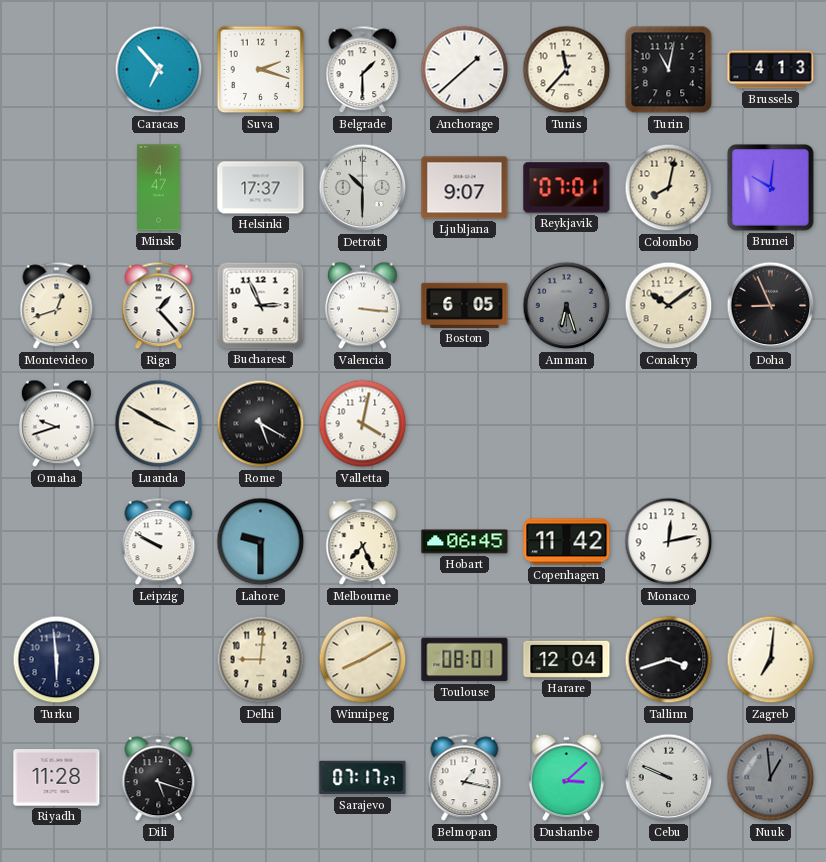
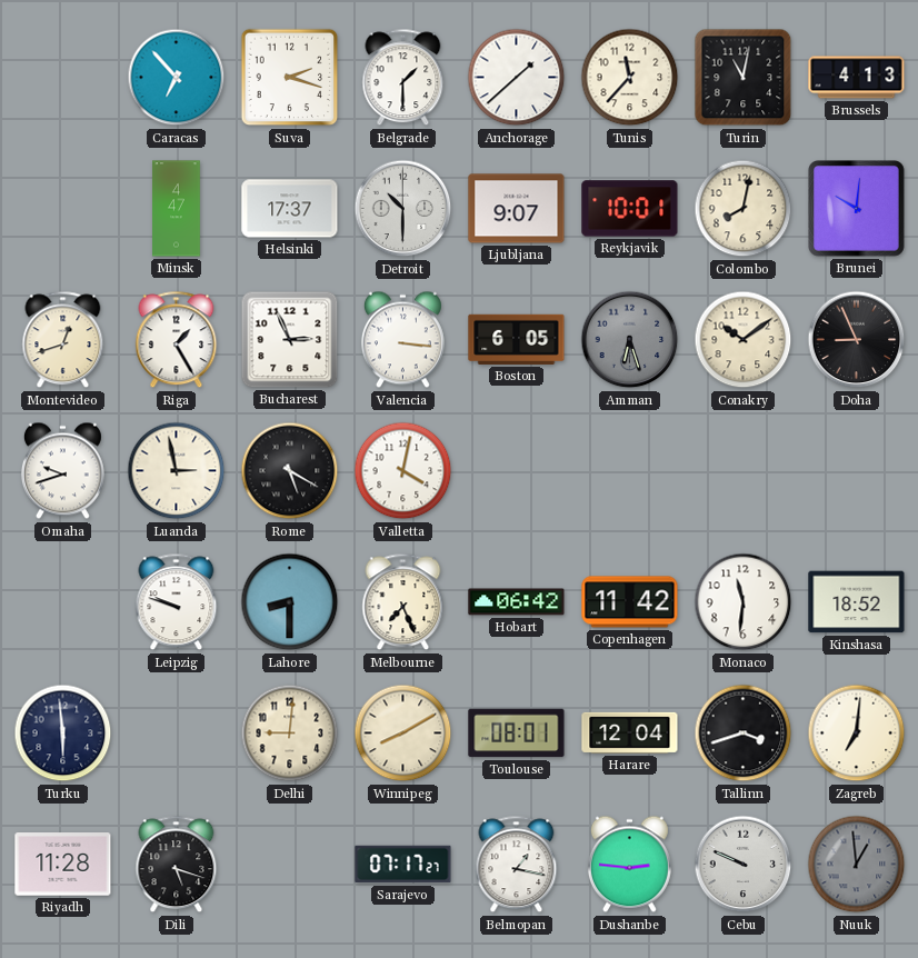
Reykjavik: 07:01 -> 10:01 (630, 209)
Riga: 1:23 -> 1:25 (177, 340)
Luanda: 3:50 -> 2:58 (177, 471)
Leipzig: 9:50 -> 9:48 (177, 602)
Lahore: 9:30 -> 8:30 (290, 602)
Hobart: 06:45 -> 06:42 (517, 602)
Monaco: 12:13 -> 11:31 (744, 602)
Kinshasa: none -> 18:52 (857, 602)
Dushanbe: 3:08 -> 2:46 (629, 865)
